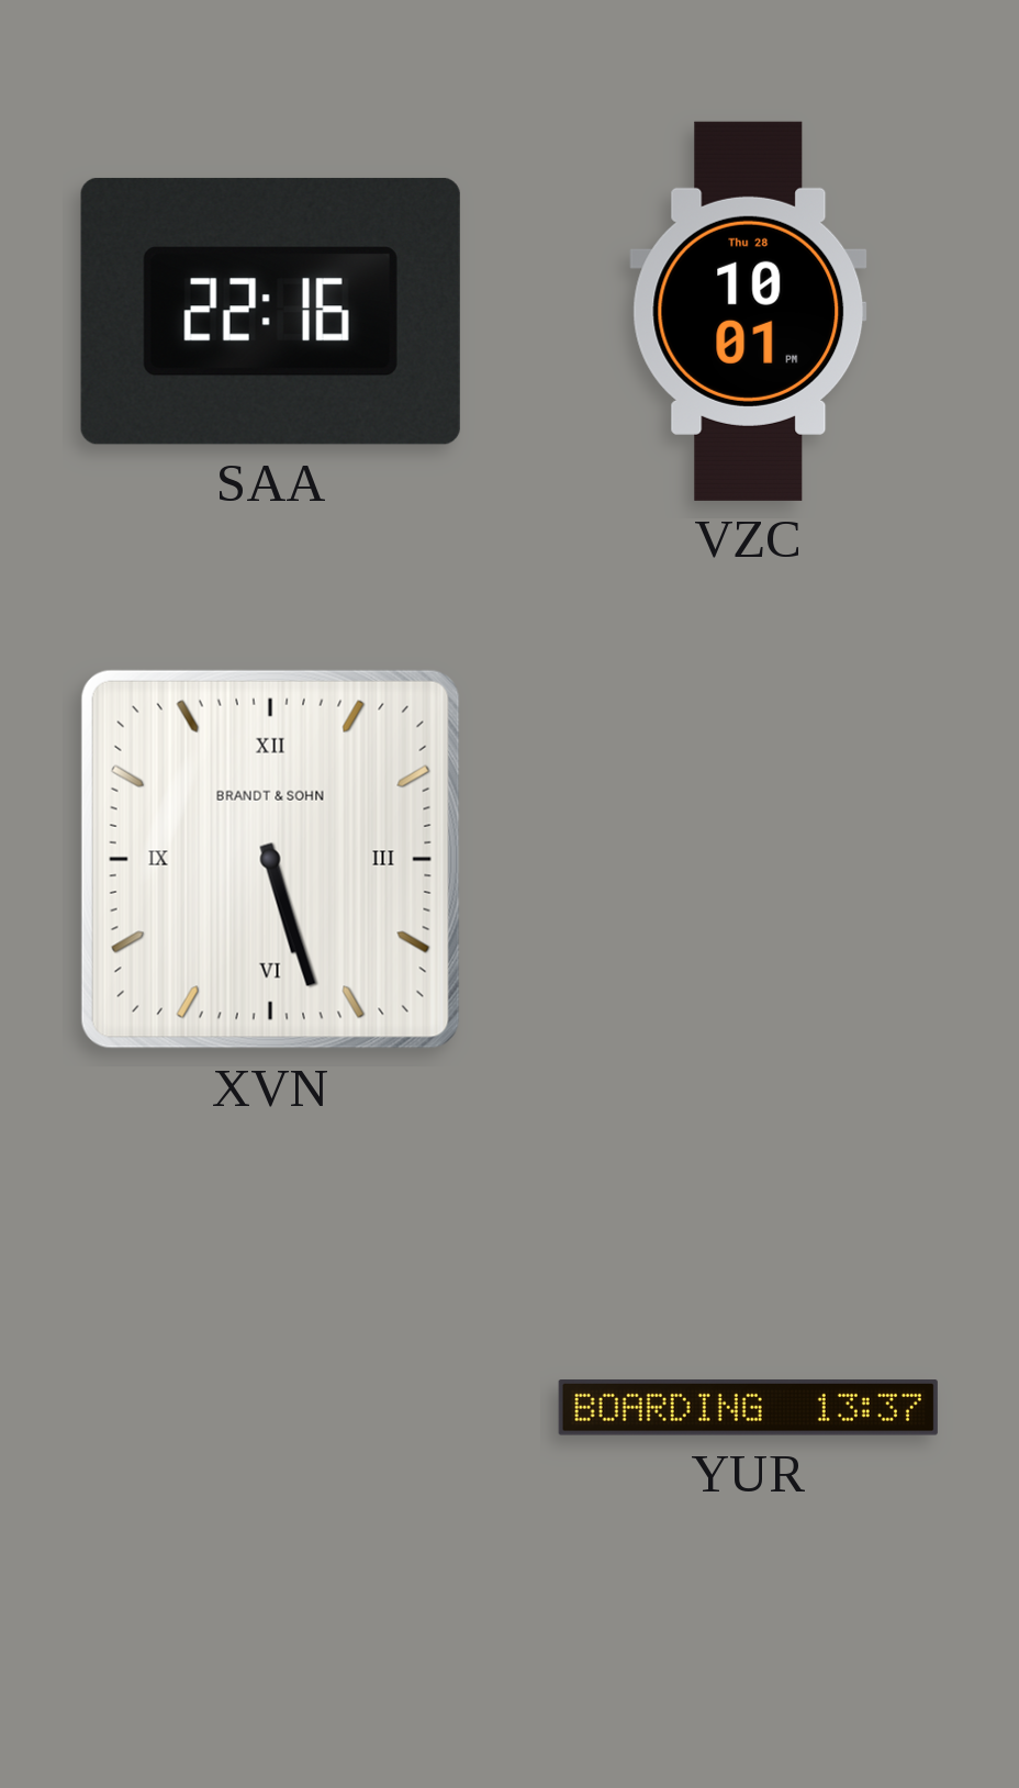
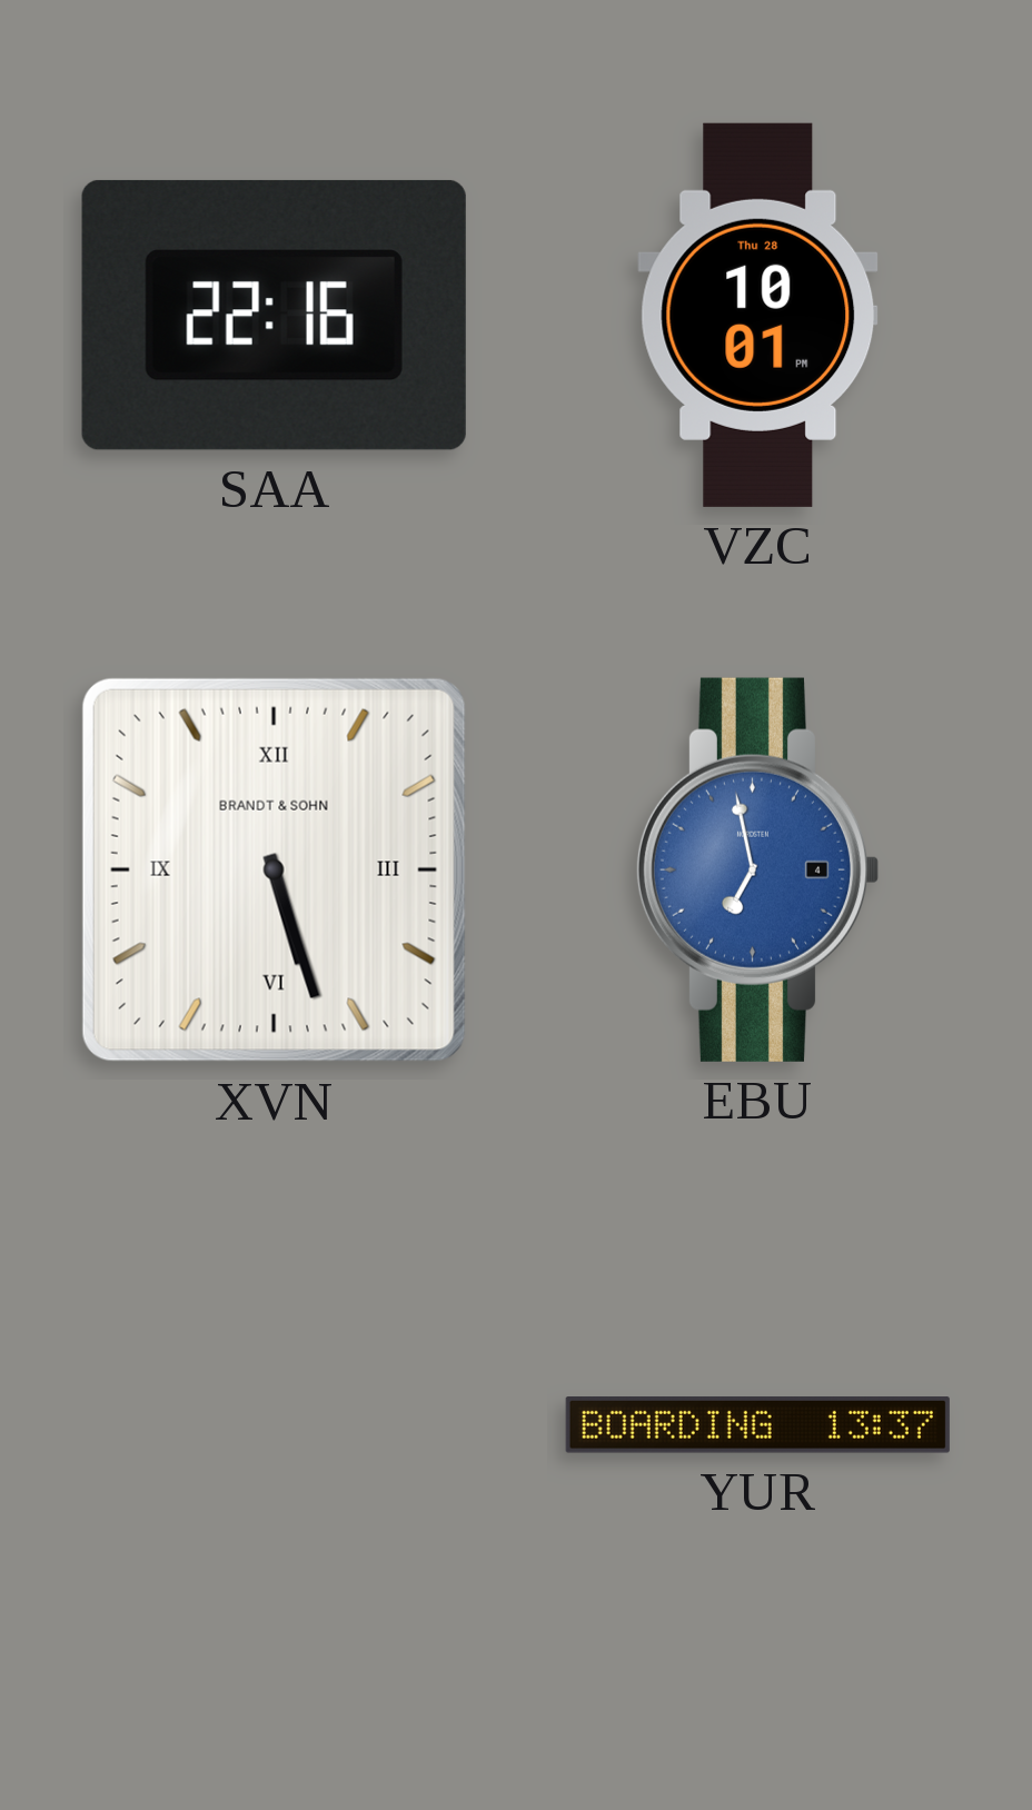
EBU: none -> 6:58 (756, 869)
